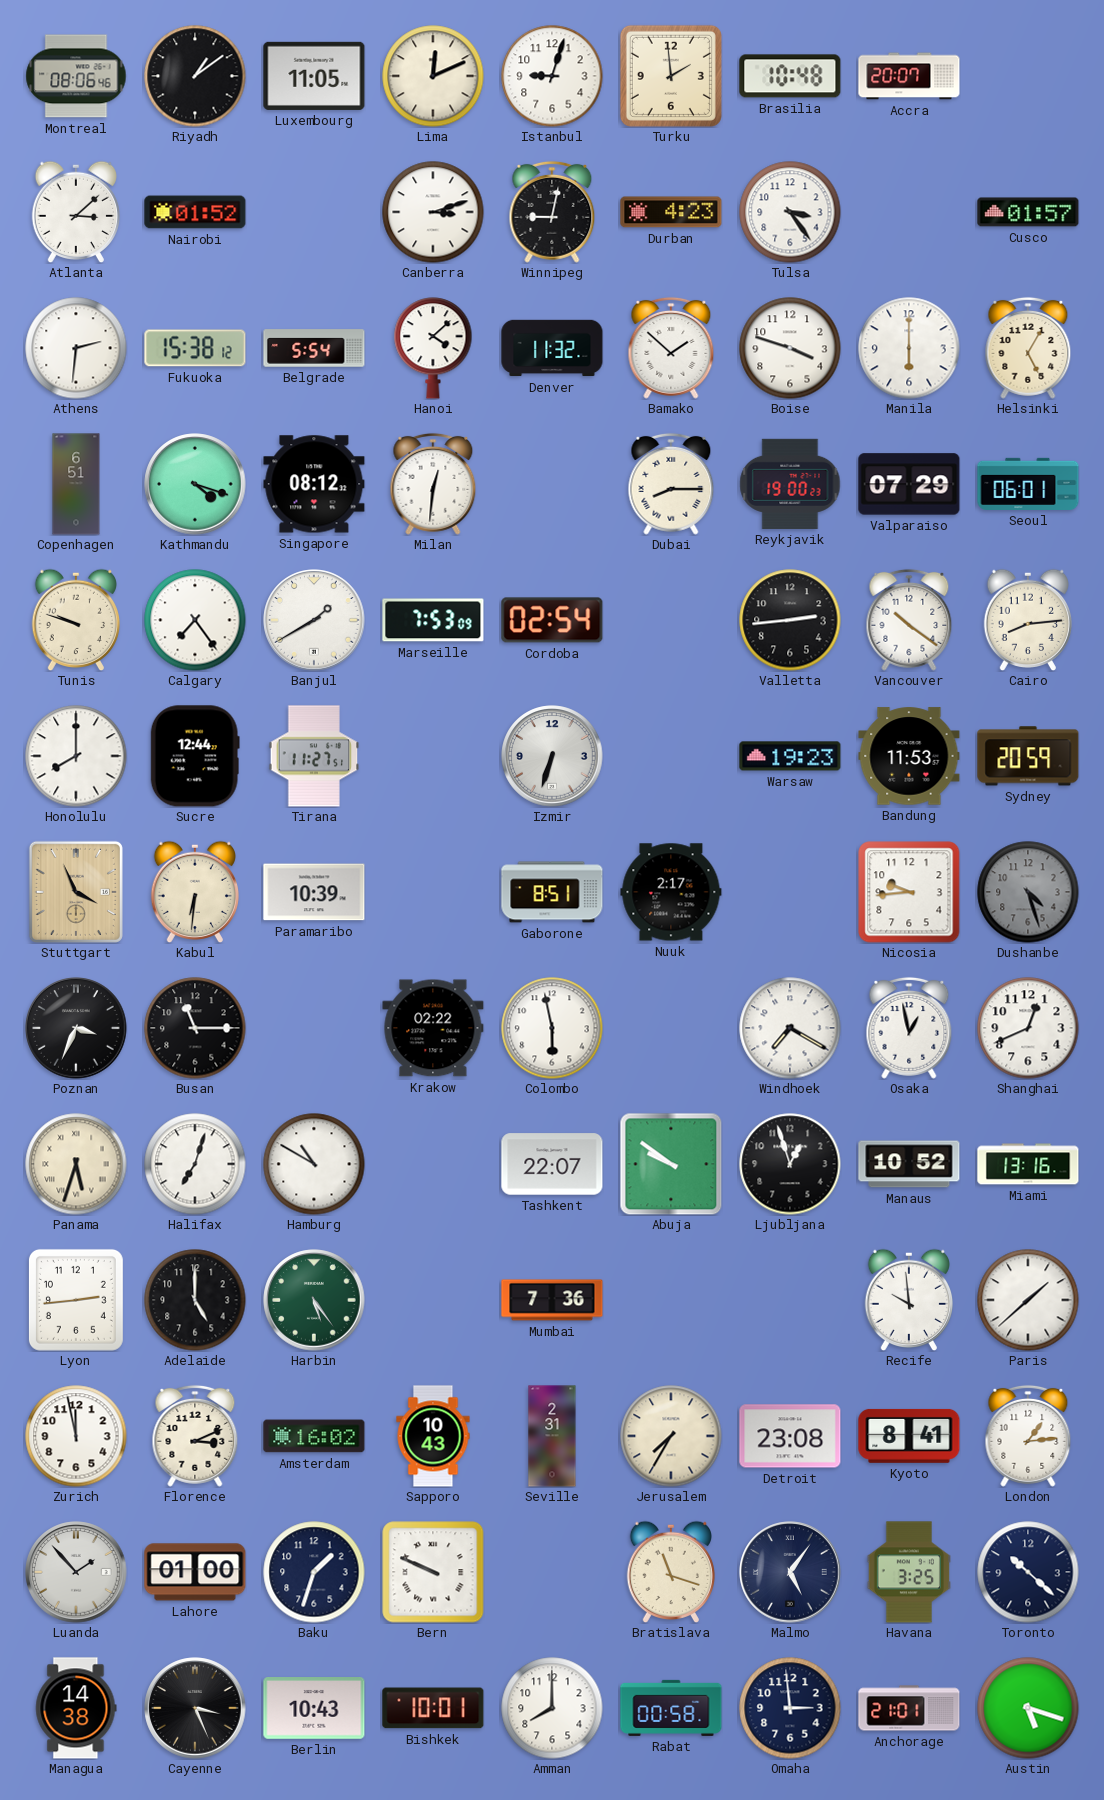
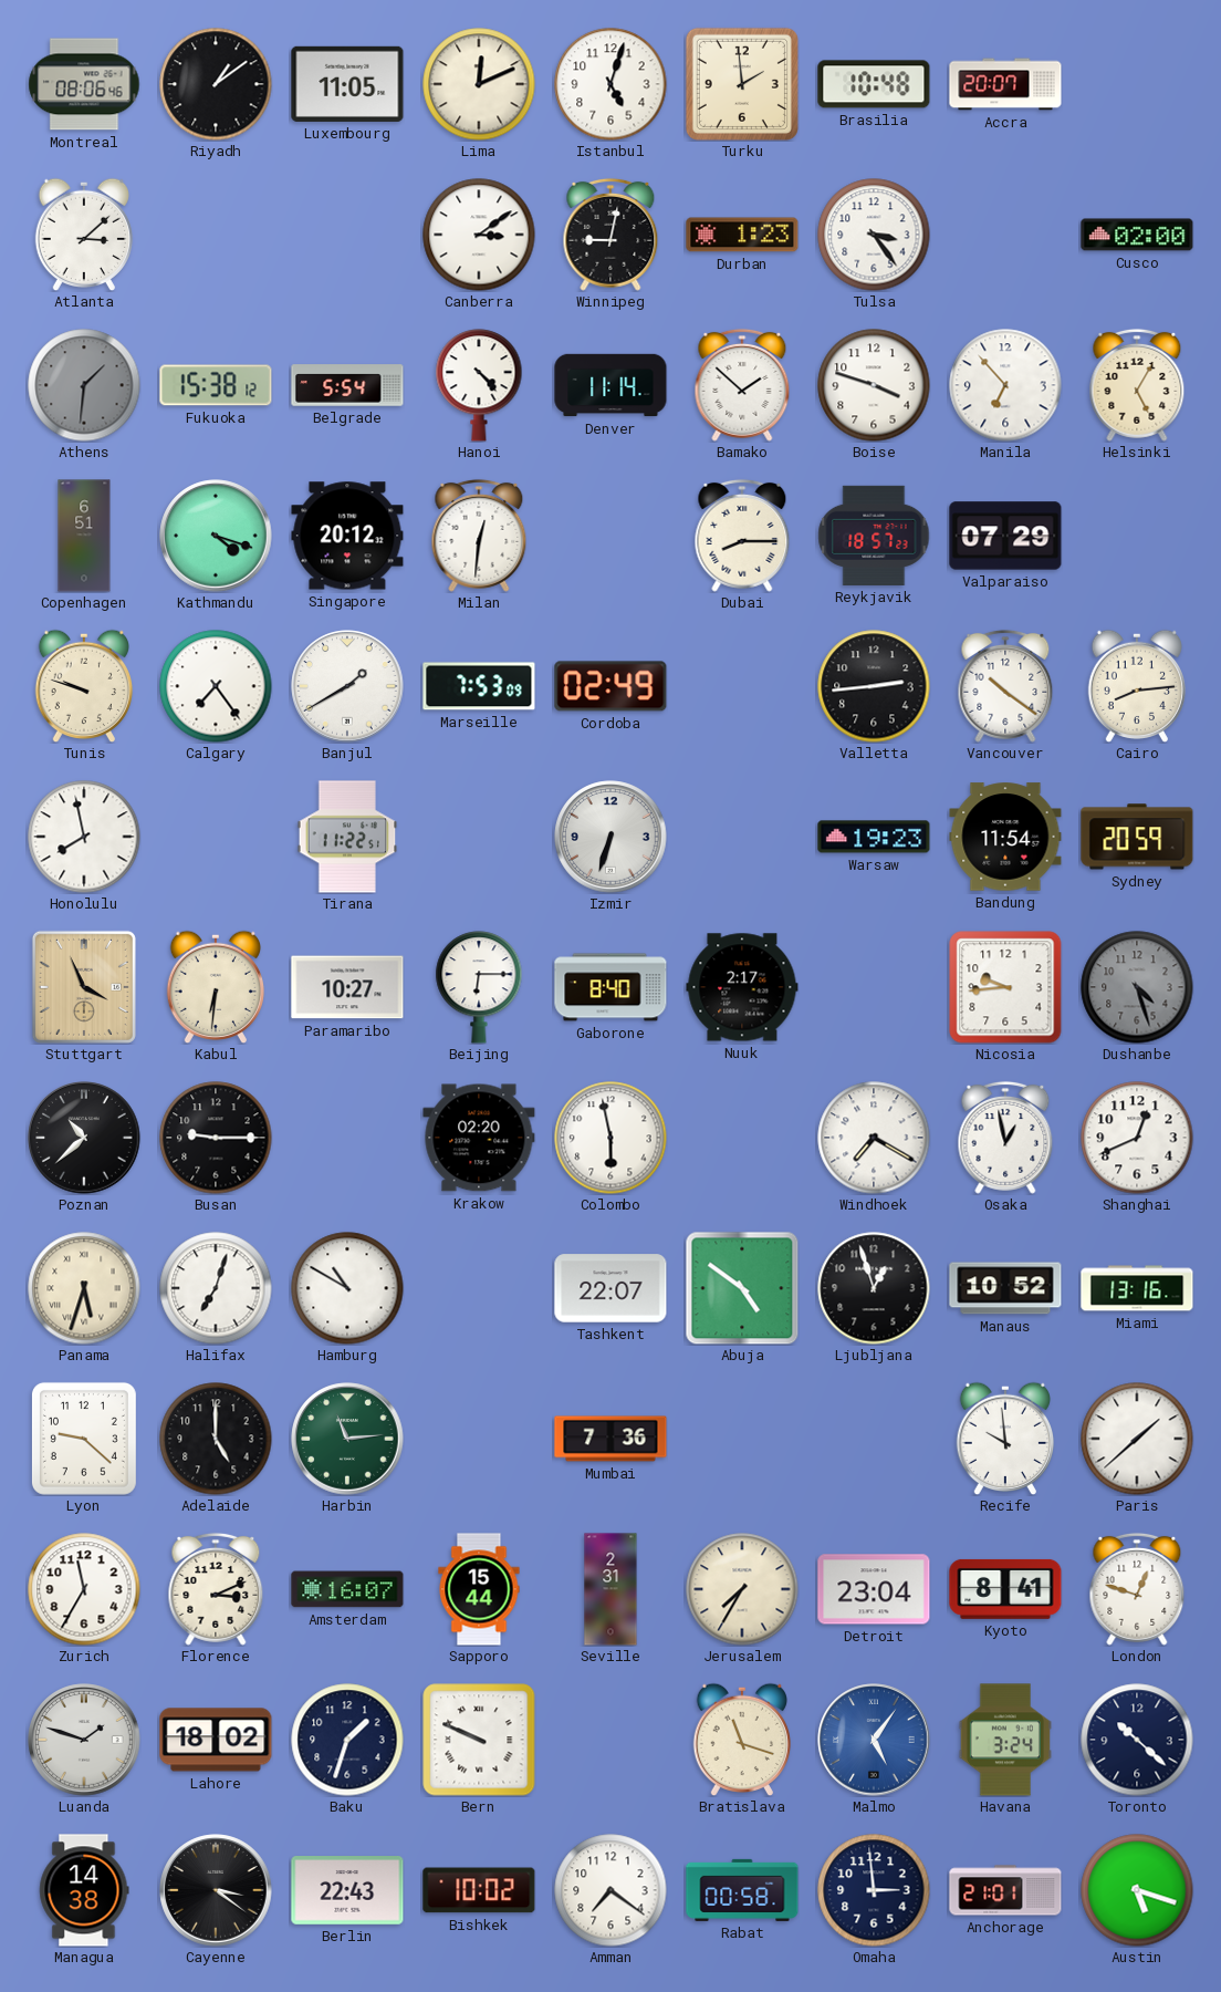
Istanbul: 9:03 -> 5:03 (610, 84)
Nairobi: 01:52 -> none (195, 212)
Canberra: 3:12 -> 3:09 (479, 235)
Durban: 4:23 -> 1:23 (742, 235)
Cusco: 01:57 -> 02:00 (1137, 235)
Athens: 2:31 -> 1:31 (84, 385)
Athens dial: white -> grey (84, 385)
Hanoi: 4:08 -> 4:23 (479, 385)
Denver: 11:32 -> 11:14 (610, 385)
Manila: 6:00 -> 6:53 (1005, 385)
Singapore: 08:12 -> 20:12 (347, 536)
Reykjavik: 19:00 -> 18:57 (874, 536)
Seoul: 06:01 -> none (1028, 484)
Cordoba: 02:54 -> 02:49 (610, 686)
Honolulu: 8:00 -> 7:58 (84, 837)
Sucre: 12:44 -> none (195, 756)
Tirana: 11:27 -> 11:22 (347, 837)
Bandung: 11:53 -> 11:54 (1005, 837)
Paramaribo: 10:39 -> 10:27 (347, 987)
Beijing: none -> 6:15 (479, 987)
Gaborone: 8:51 -> 8:40 (610, 987)
Poznan: 3:34 -> 10:38 (84, 1138)
Busan: 11:15 -> 9:15 (216, 1138)
Krakow: 02:22 -> 02:20 (479, 1138)
Abuja: 9:51 -> 4:51 (742, 1288)
Lyon: 2:44 -> 9:22 (84, 1439)
Harbin: 5:24 -> 11:14 (347, 1439)
Zurich: 11:58 -> 11:35 (84, 1589)
Amsterdam: 16:02 -> 16:07 (347, 1589)
Sapporo: 10:43 -> 15:44 (479, 1589)
Detroit: 23:08 -> 23:04 (874, 1589)
London: 1:14 -> 12:48 (1137, 1589)
Luanda: 1:53 -> 1:48 (84, 1740)
Lahore: 01:00 -> 18:02 (216, 1740)
Malmo dial: navy -> blue (874, 1740)
Havana: 3:25 -> 3:24 (1005, 1740)
Cayenne: 3:26 -> 3:21 (216, 1890)
Berlin: 10:43 -> 22:43 (347, 1891)
Bishkek: 10:01 -> 10:02 (479, 1890)
Amman: 8:00 -> 7:21 (610, 1890)
